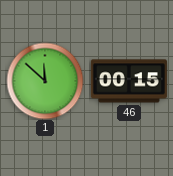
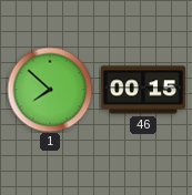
1: 11:52 -> 7:52 (50, 90)
